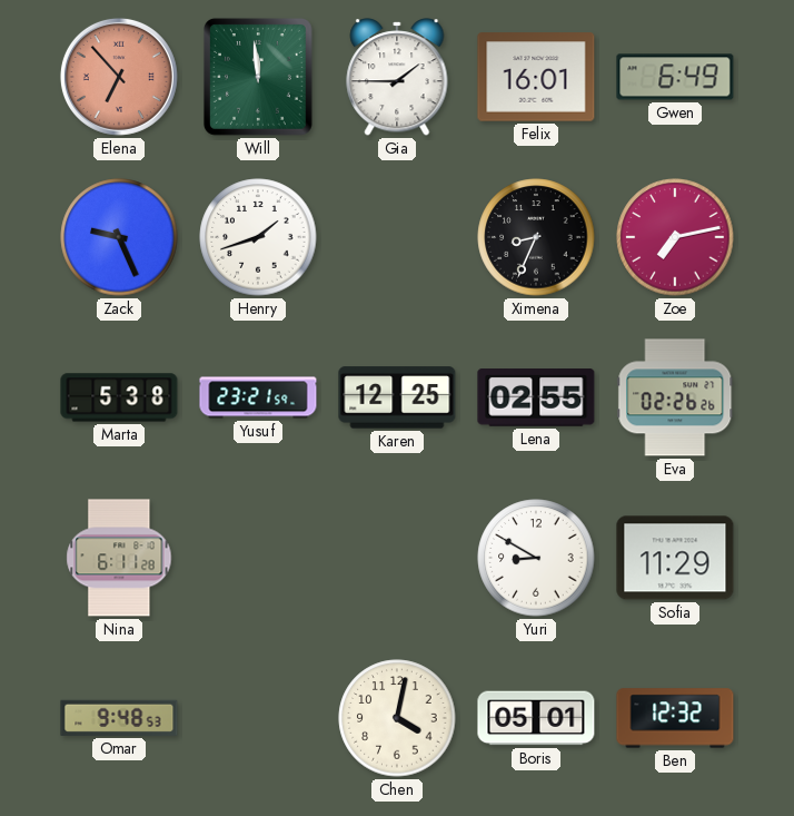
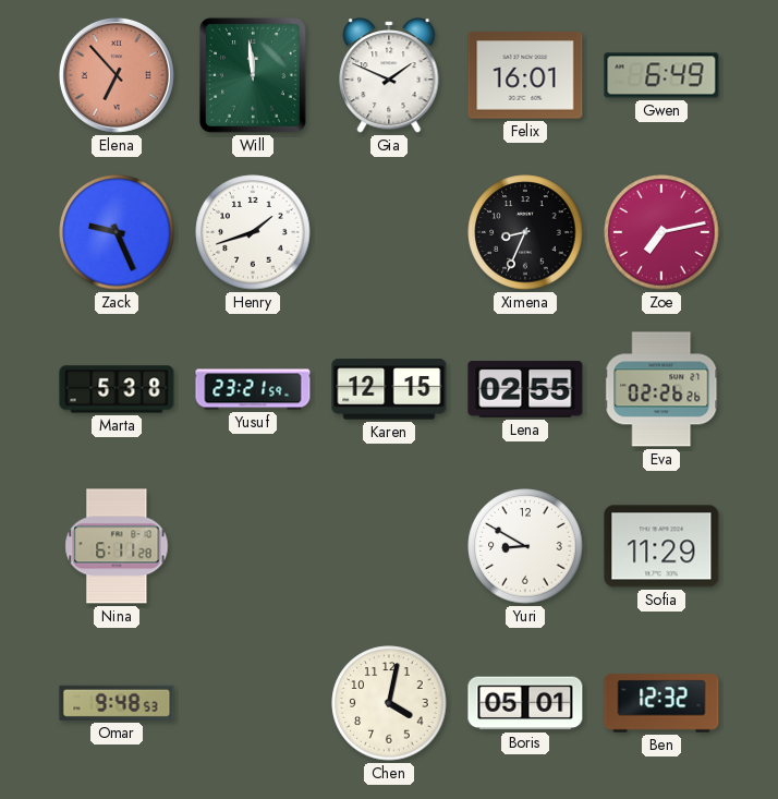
Gia: 1:45 -> 1:49 (389, 75)
Karen: 12:25 -> 12:15 (389, 389)
